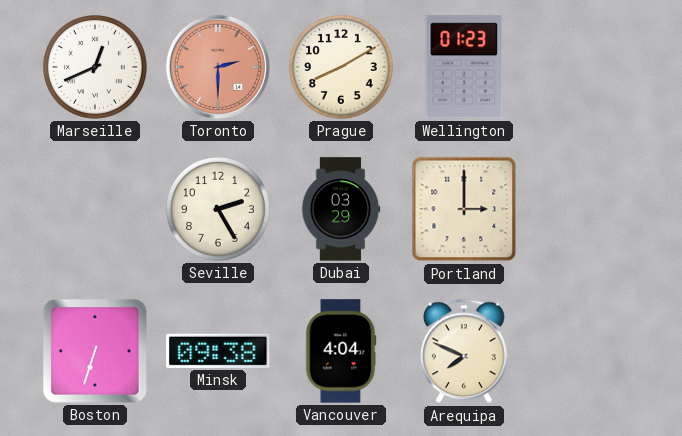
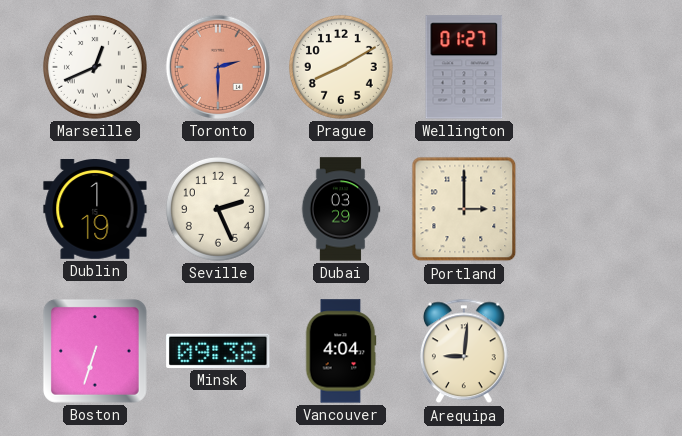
Wellington: 01:23 -> 01:27 (464, 67)
Dublin: none -> 1:19 (95, 210)
Seville: 2:25 -> 2:26 (218, 209)
Arequipa: 7:49 -> 9:01 (464, 351)
